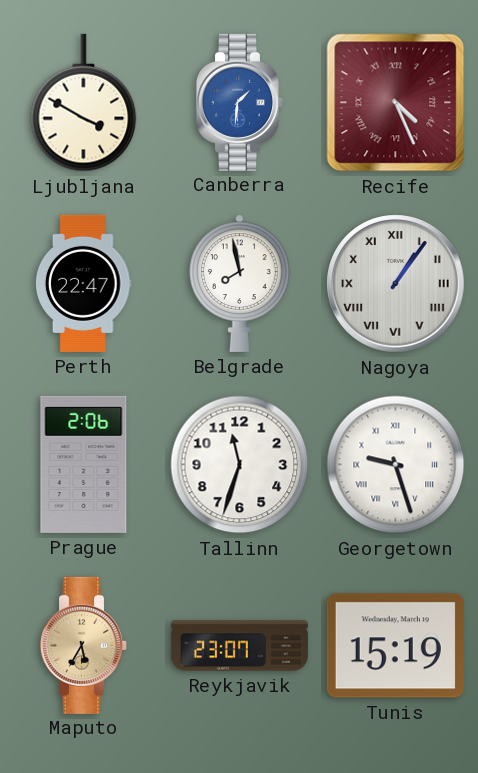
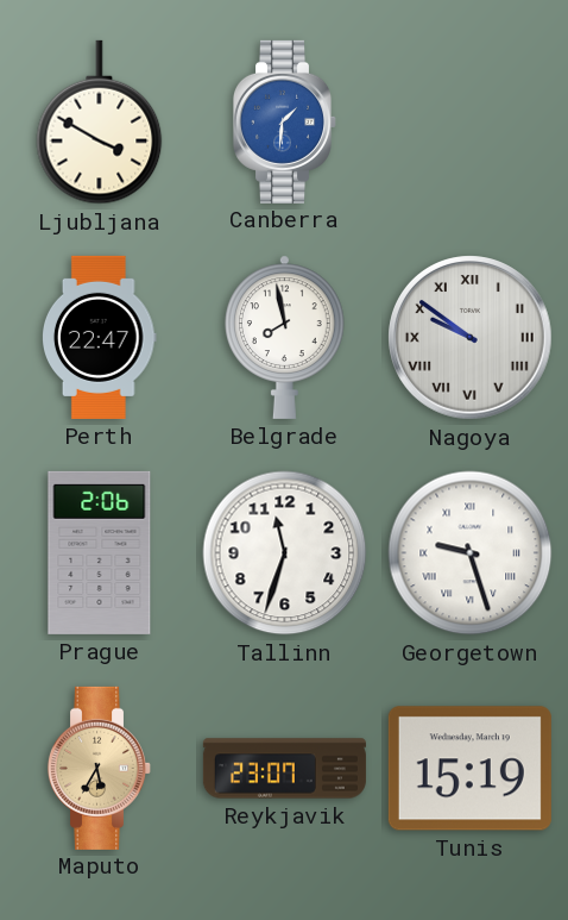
Recife: 4:26 -> none (396, 103)
Nagoya: 1:06 -> 9:51 (471, 338)
